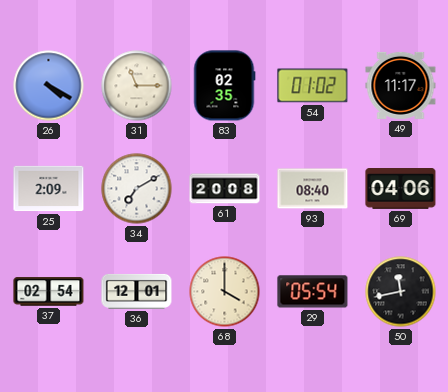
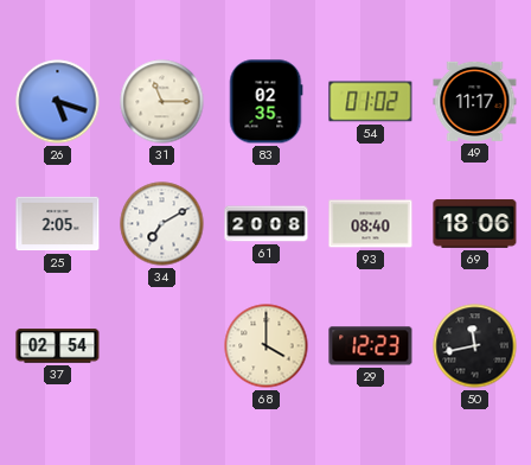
26: 4:20 -> 5:18 (58, 102)
25: 2:09 -> 2:05 (58, 224)
69: 04:06 -> 18:06 (475, 224)
36: 12:01 -> none (137, 291)
29: 05:54 -> 12:23 (371, 346)
